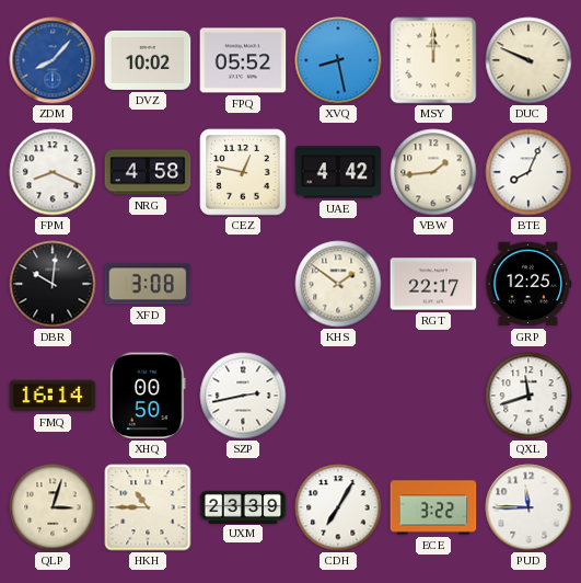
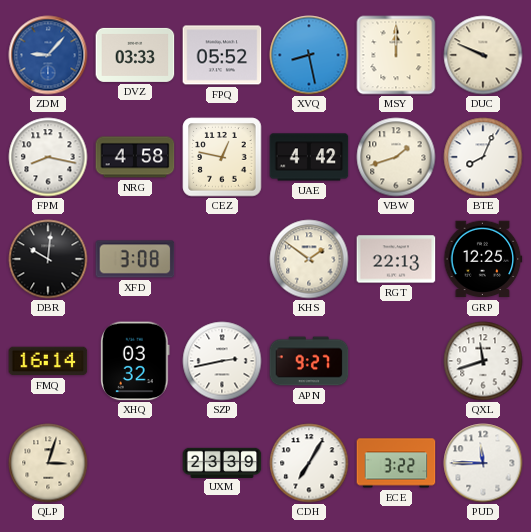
ZDM: 8:07 -> 9:07 (48, 55)
DVZ: 10:02 -> 03:33 (135, 55)
FPM: 8:19 -> 8:17 (48, 157)
VBW: 1:44 -> 1:42 (396, 157)
RGT: 22:17 -> 22:13 (396, 259)
XHQ: 00:50 -> 03:32 (135, 361)
APN: none -> 9:27 (309, 361)
HKH: 10:45 -> none (148, 507)
